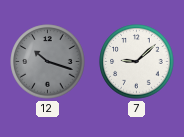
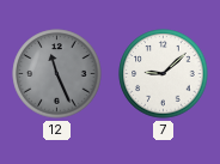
12: 10:18 -> 11:26 (57, 74)
